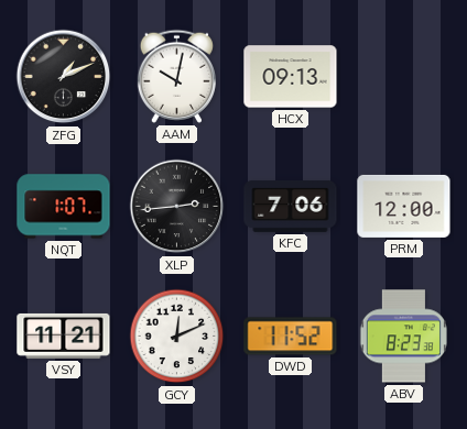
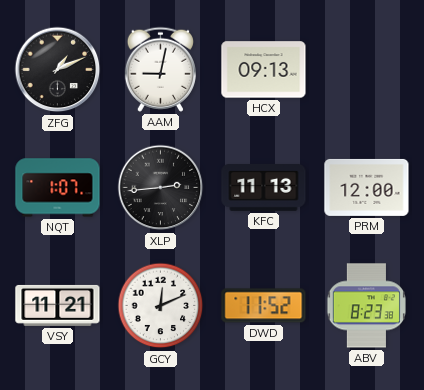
AAM: 10:02 -> 9:02 (160, 69)
KFC: 7:06 -> 11:13 (264, 187)
